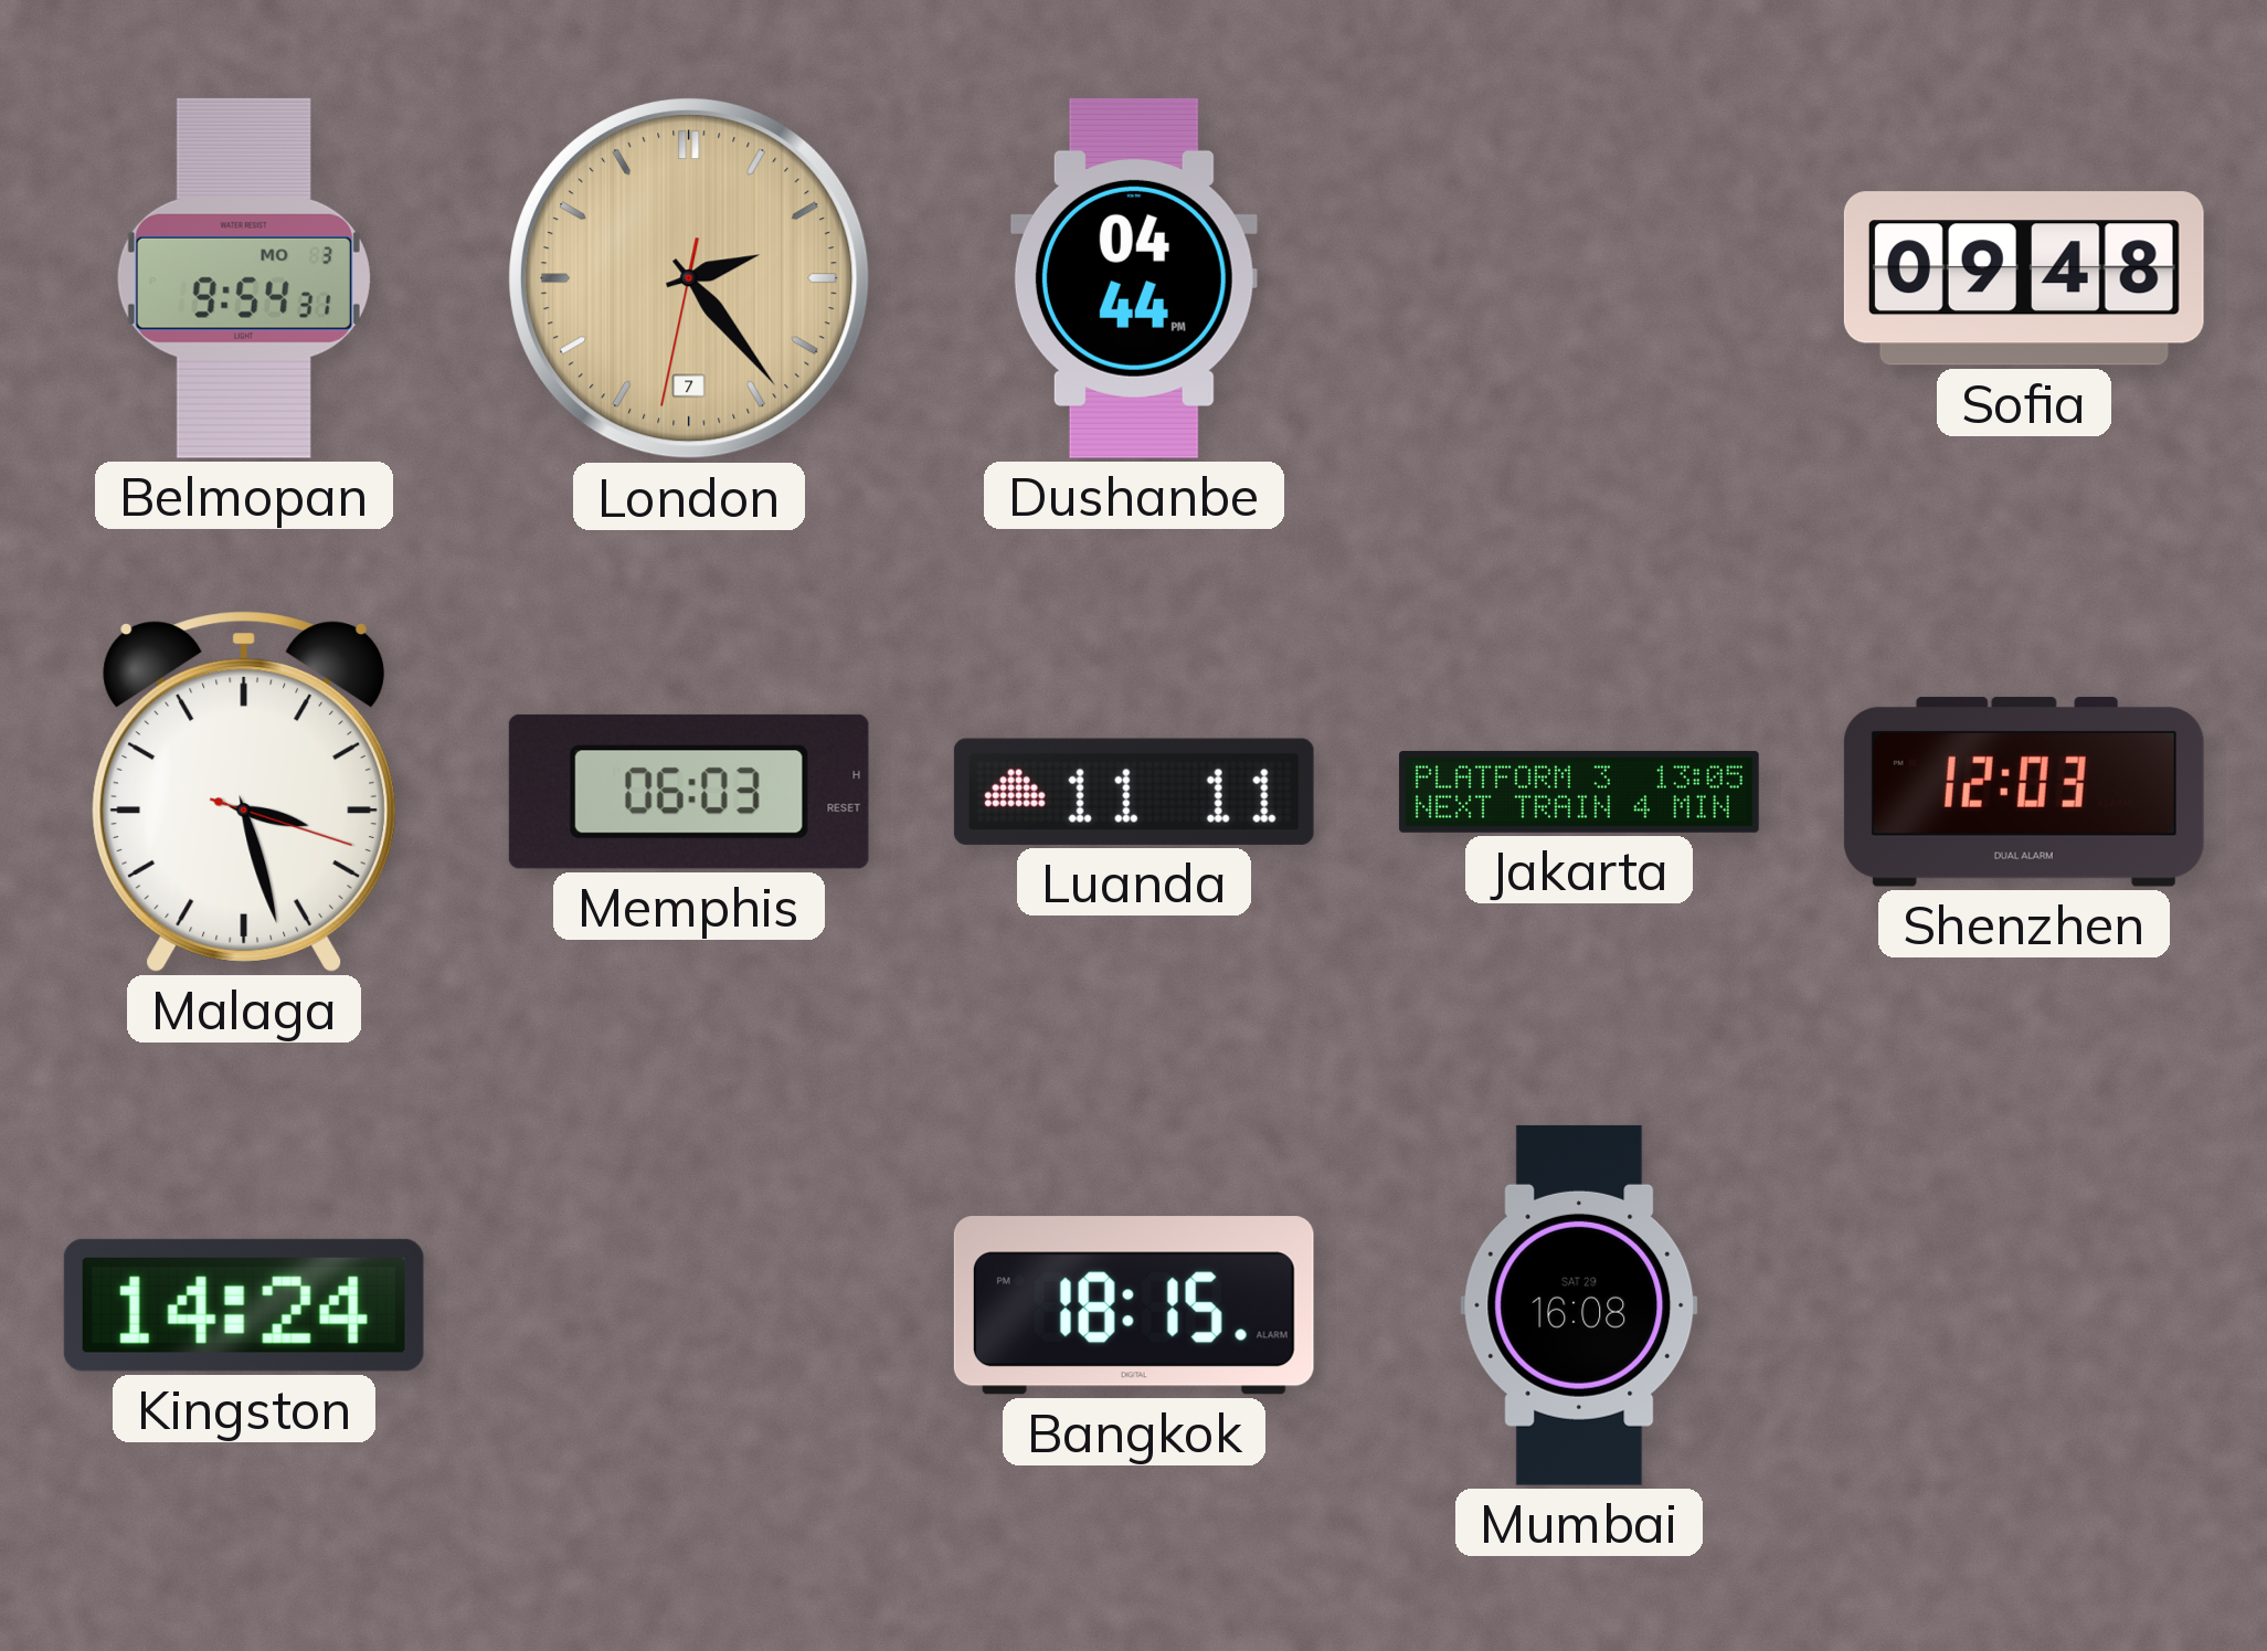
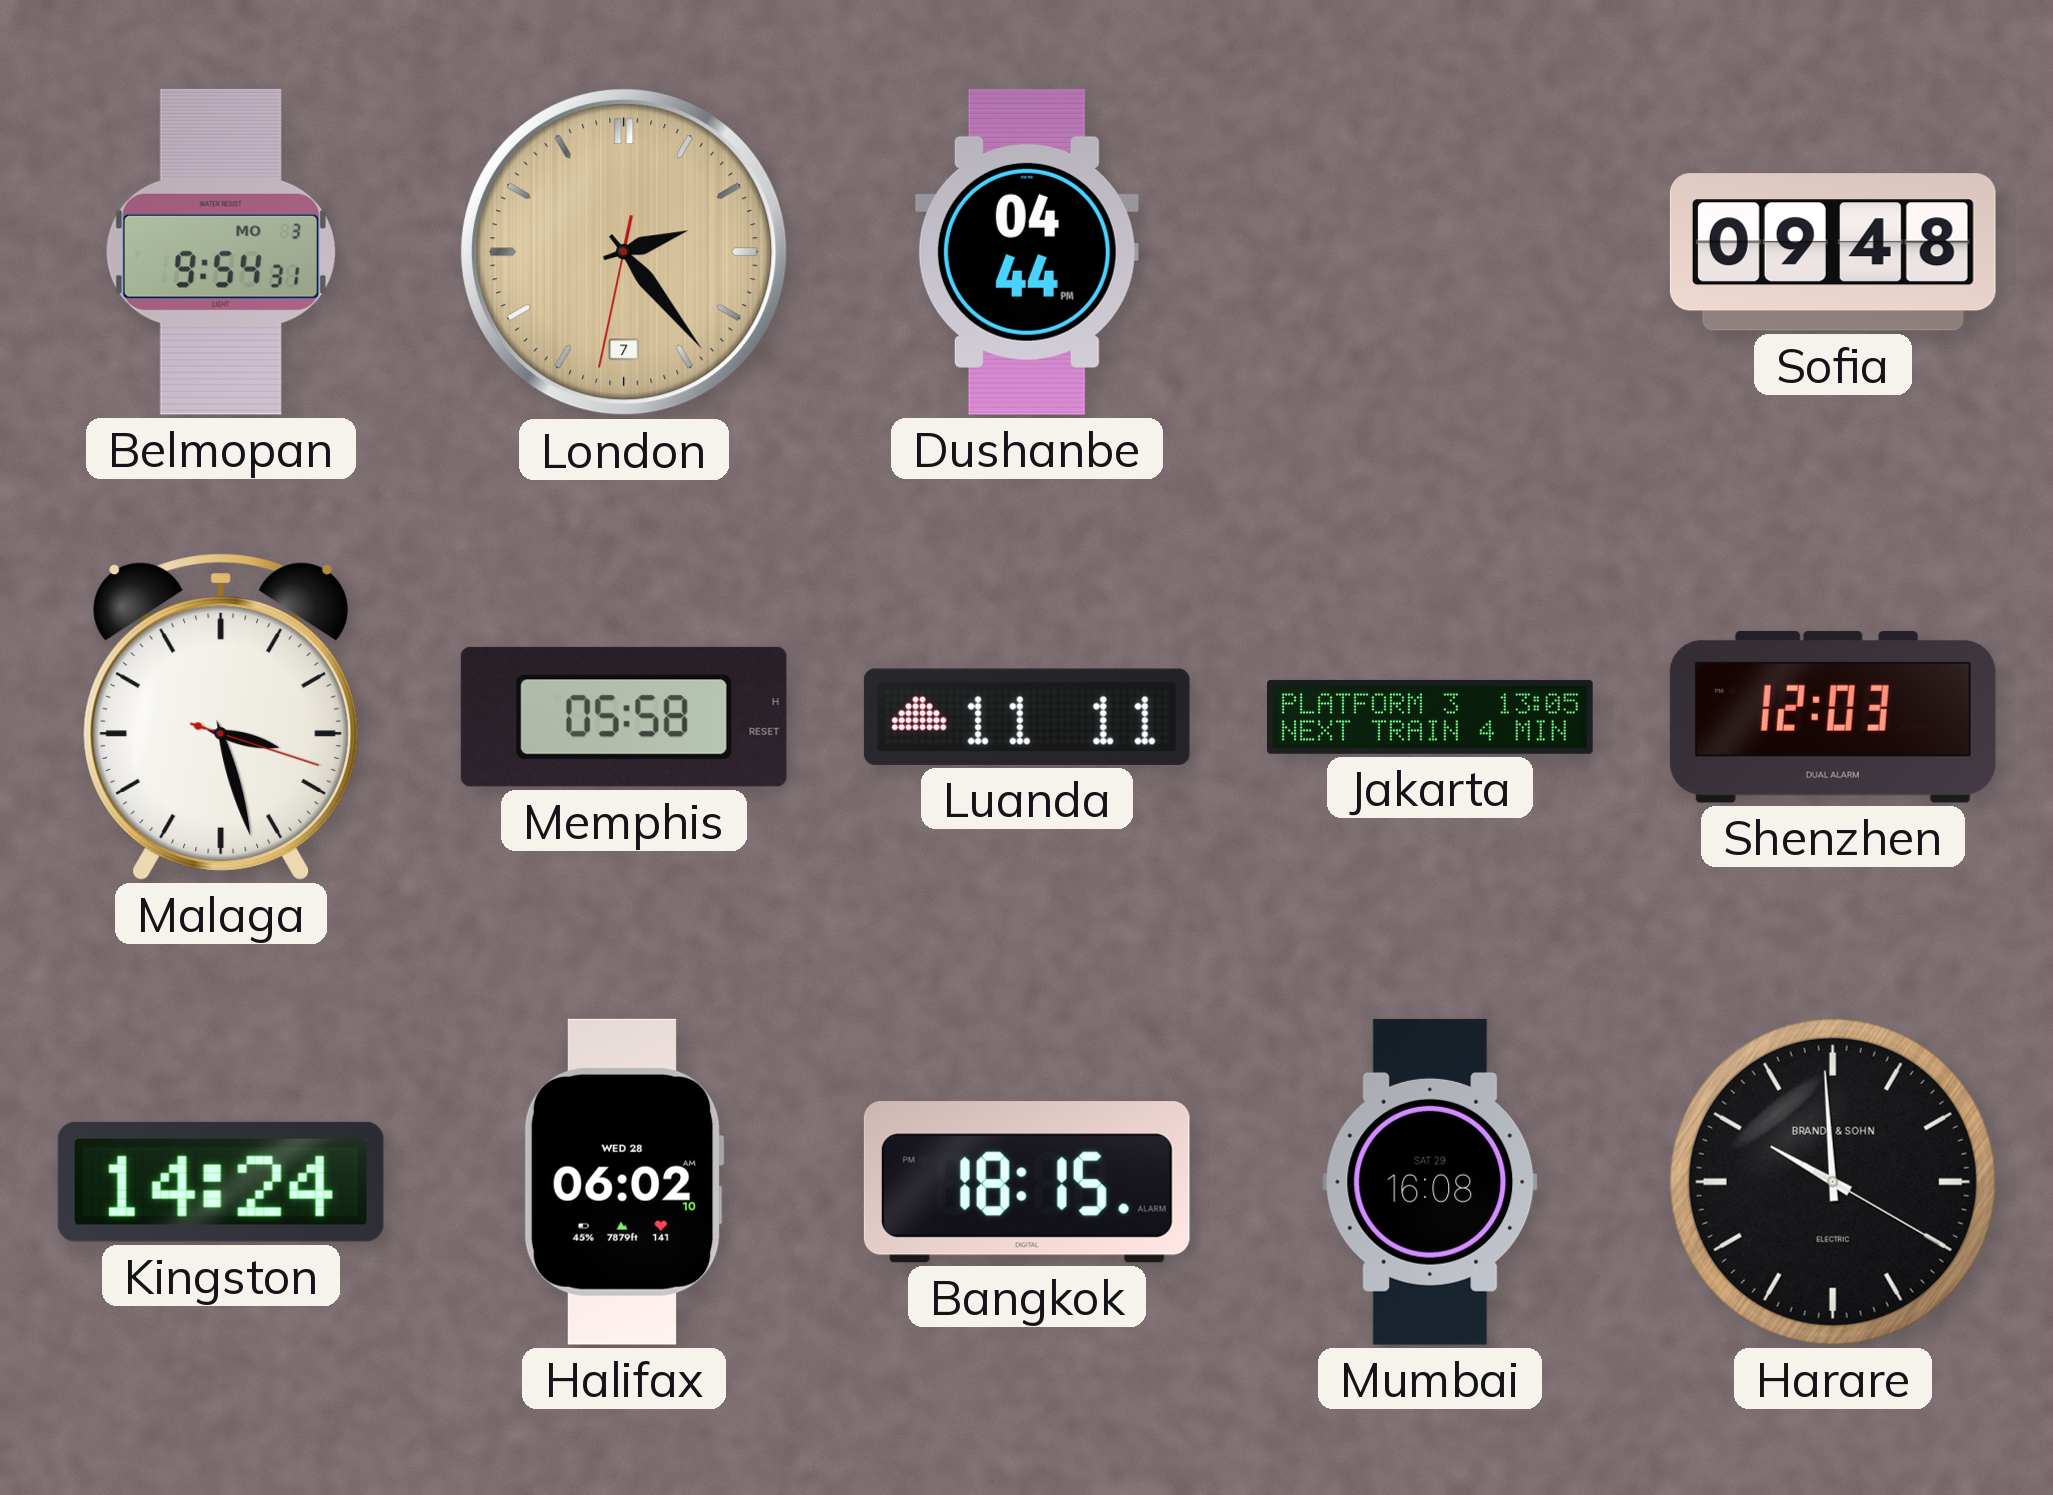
Memphis: 06:03 -> 05:58 (624, 717)
Halifax: none -> 06:02 (624, 1182)
Harare: none -> 9:59 (1833, 1182)
